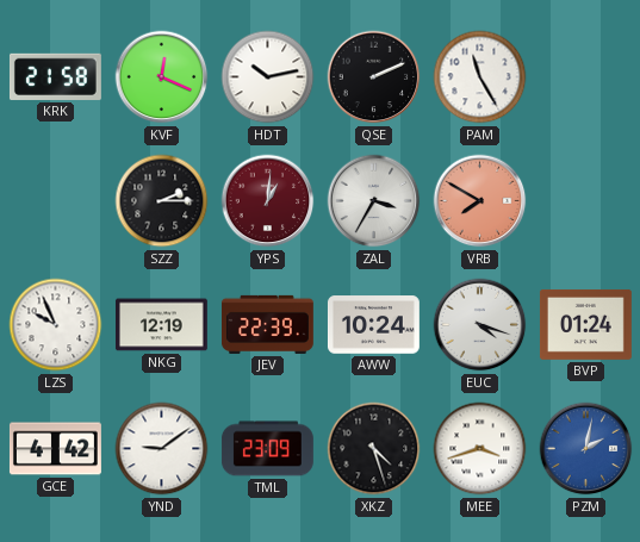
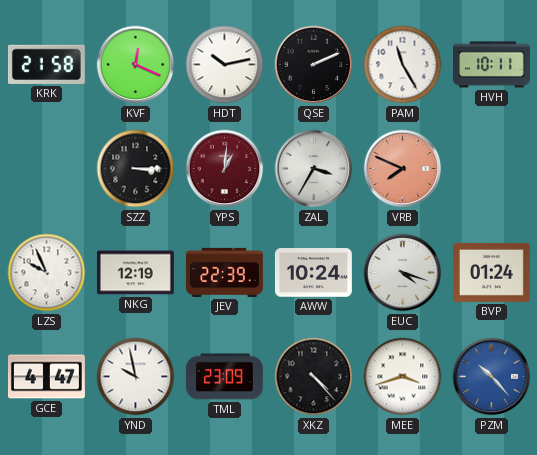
HVH: none -> 10:11 (492, 65)
SZZ: 2:15 -> 3:15 (136, 169)
VRB: 7:50 -> 7:49 (403, 169)
GCE: 4:42 -> 4:47 (47, 377)
YND: 9:09 -> 9:58 (136, 377)
XKZ: 4:27 -> 4:23 (314, 377)
PZM: 2:02 -> 10:23 (492, 377)
